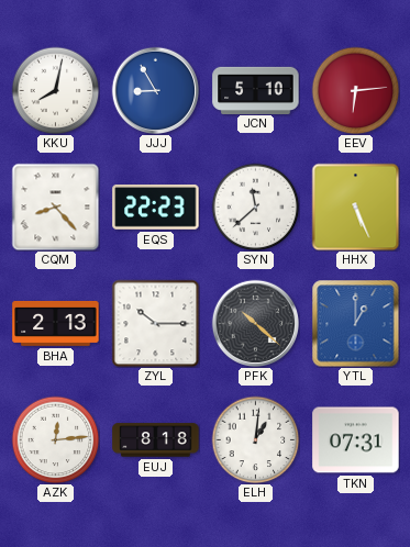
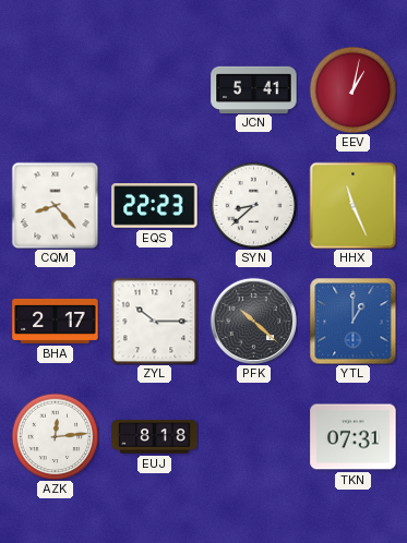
KKU: 8:02 -> none (55, 90)
JJJ: 8:55 -> none (155, 90)
JCN: 5:10 -> 5:41 (254, 89)
EEV: 6:14 -> 1:02 (352, 89)
SYN: 11:38 -> 8:38 (253, 205)
HHX: 5:26 -> 11:26 (352, 205)
BHA: 2:13 -> 2:17 (56, 321)
ELH: 1:01 -> none (255, 439)
